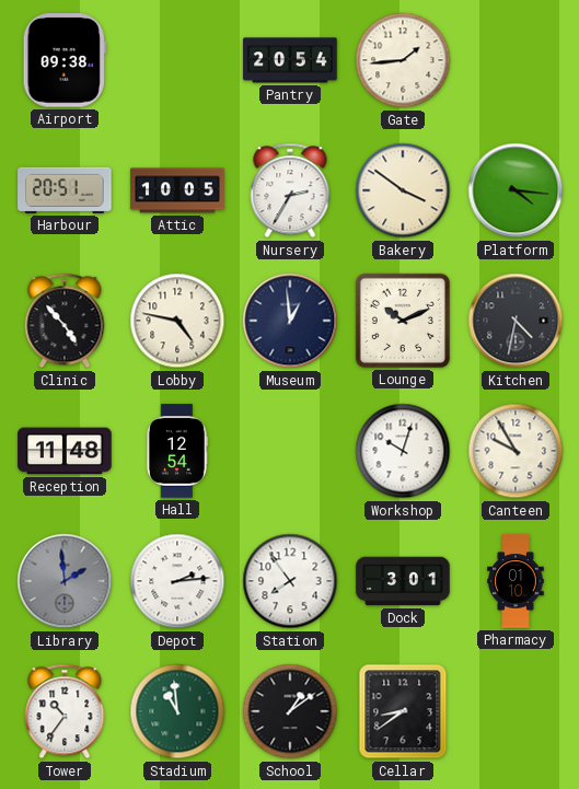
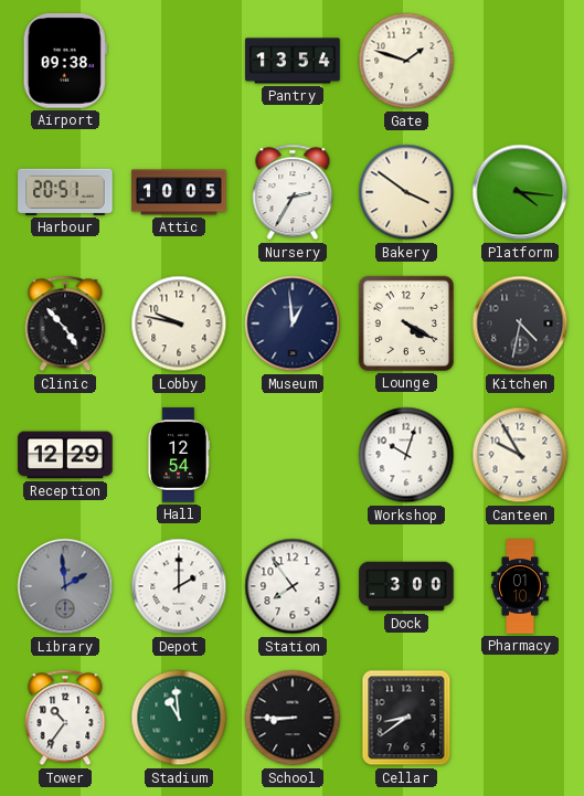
Pantry: 20:54 -> 13:54 (293, 61)
Gate: 1:44 -> 1:48 (406, 61)
Lobby: 4:47 -> 9:47 (179, 323)
Lounge: 10:11 -> 4:20 (406, 323)
Reception: 11:48 -> 12:29 (65, 455)
Depot: 2:14 -> 2:00 (179, 586)
Dock: 3:01 -> 3:00 (406, 586)
School: 1:09 -> 8:45 (293, 718)
